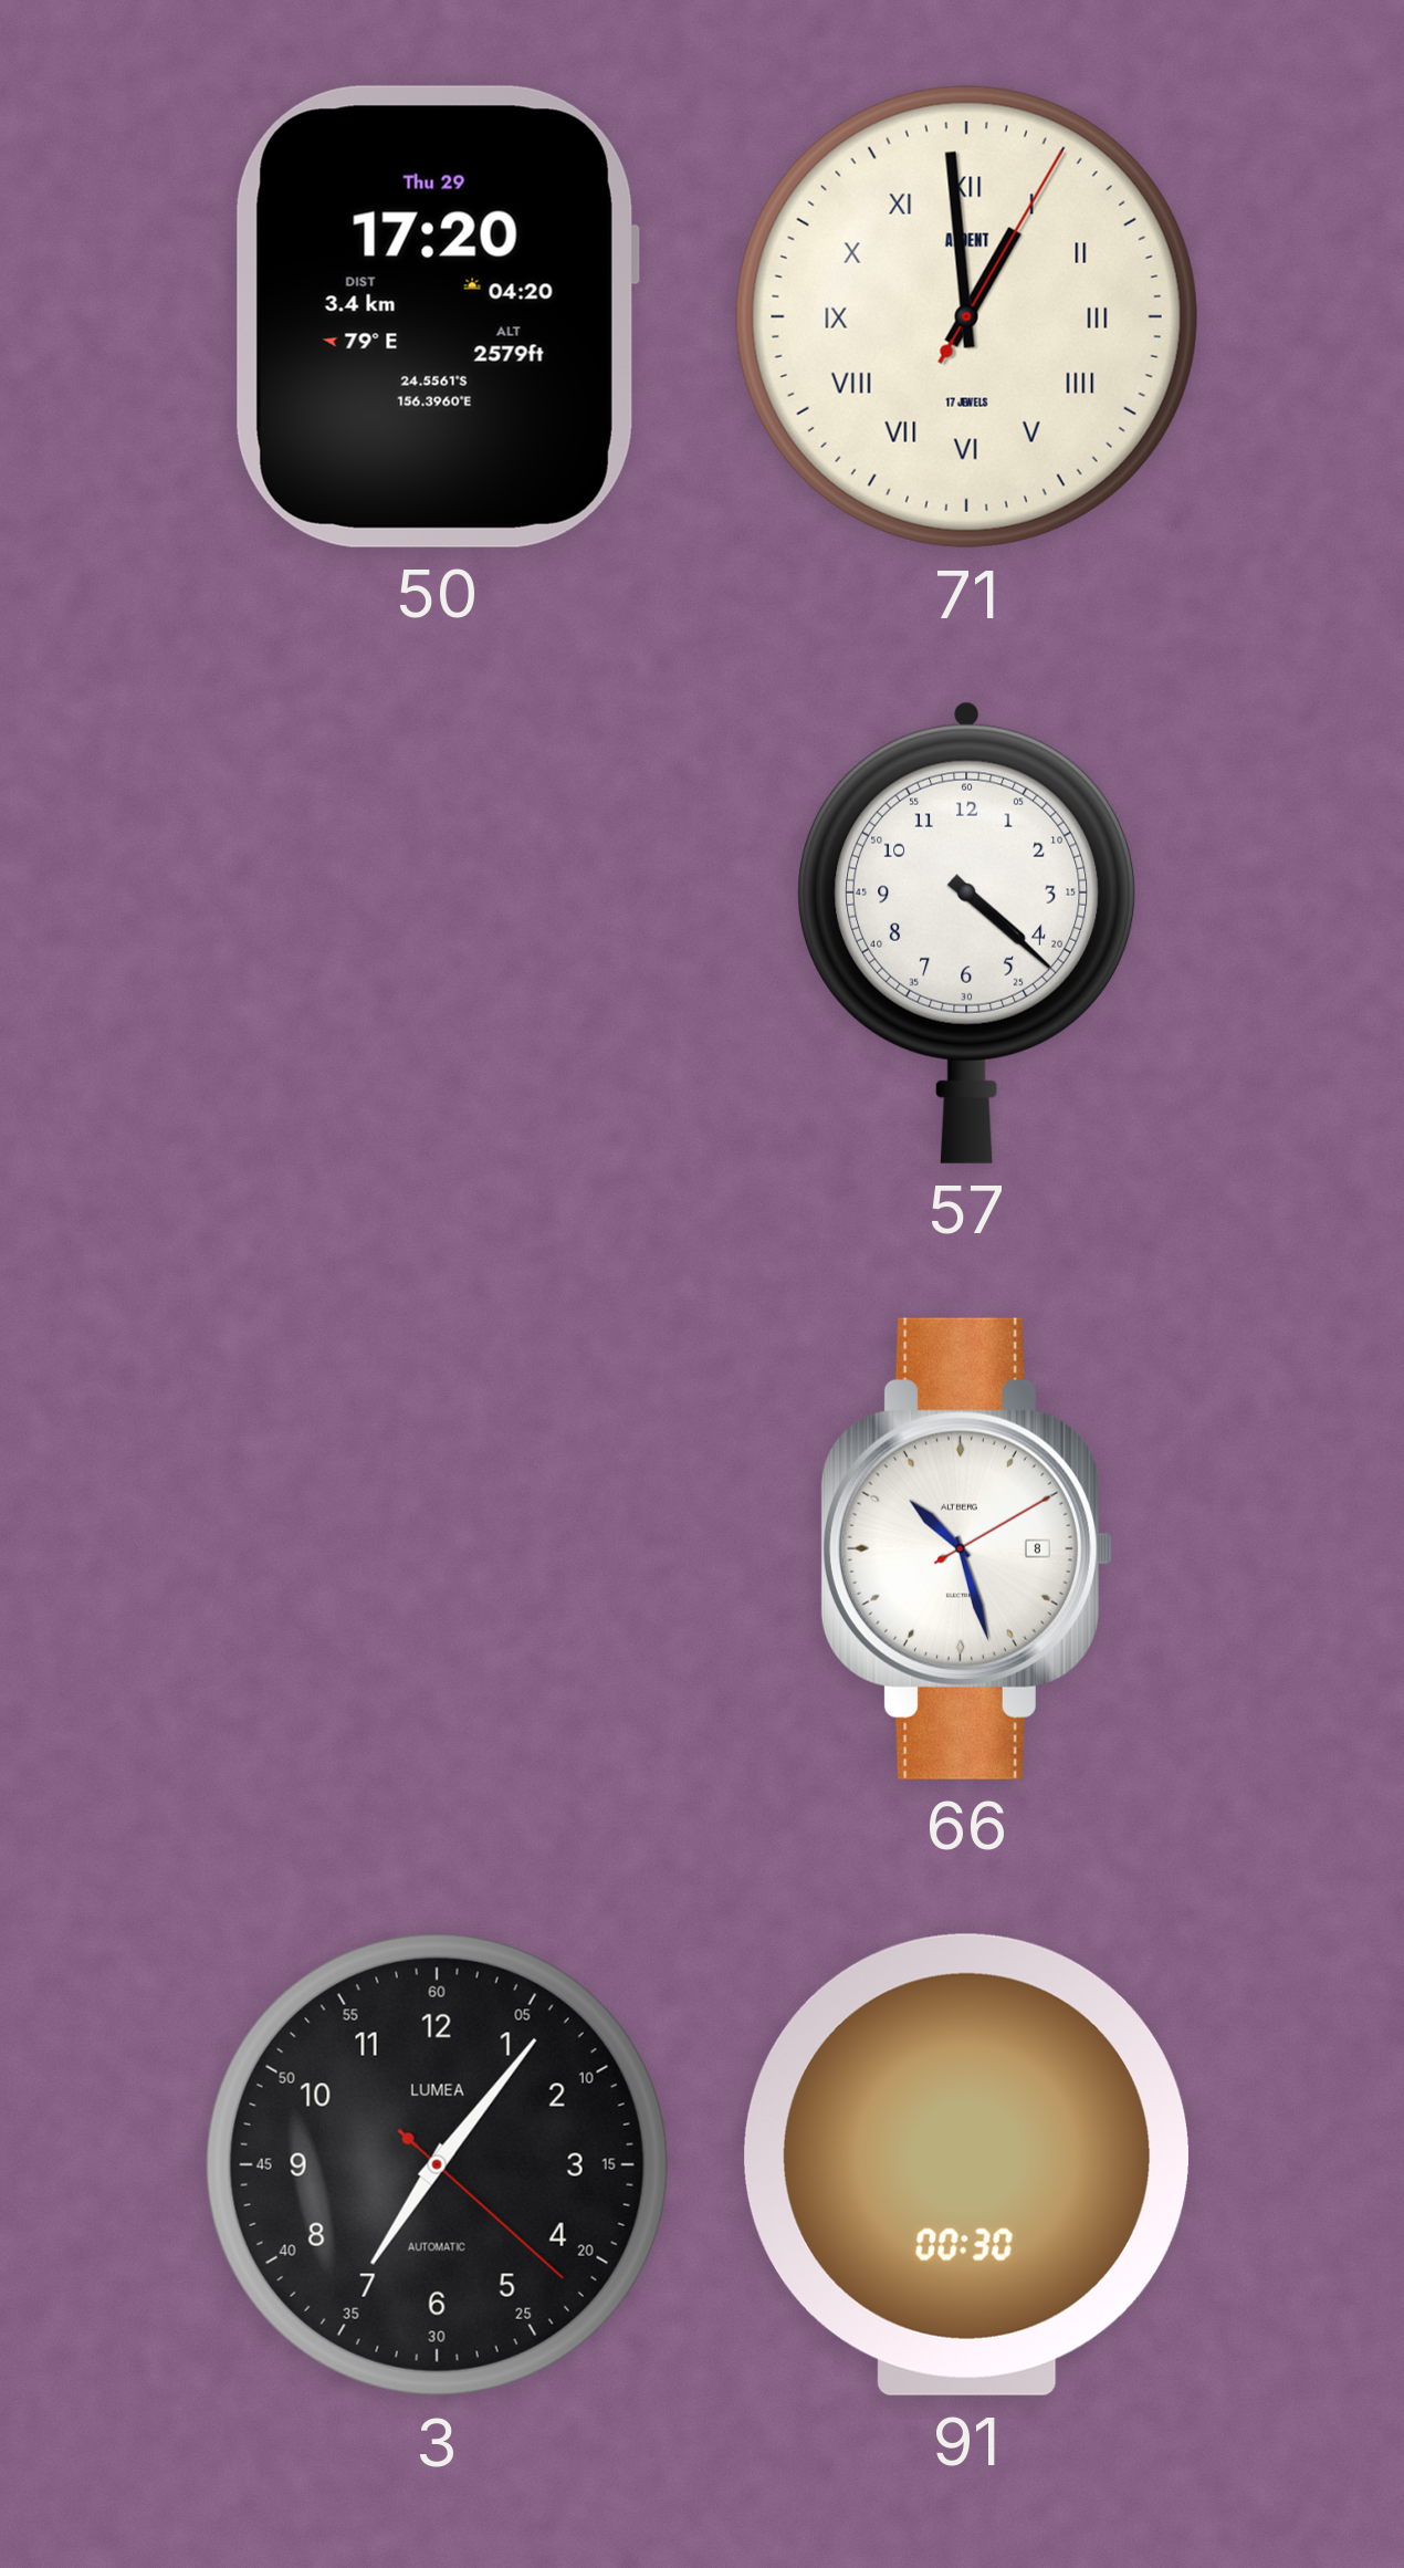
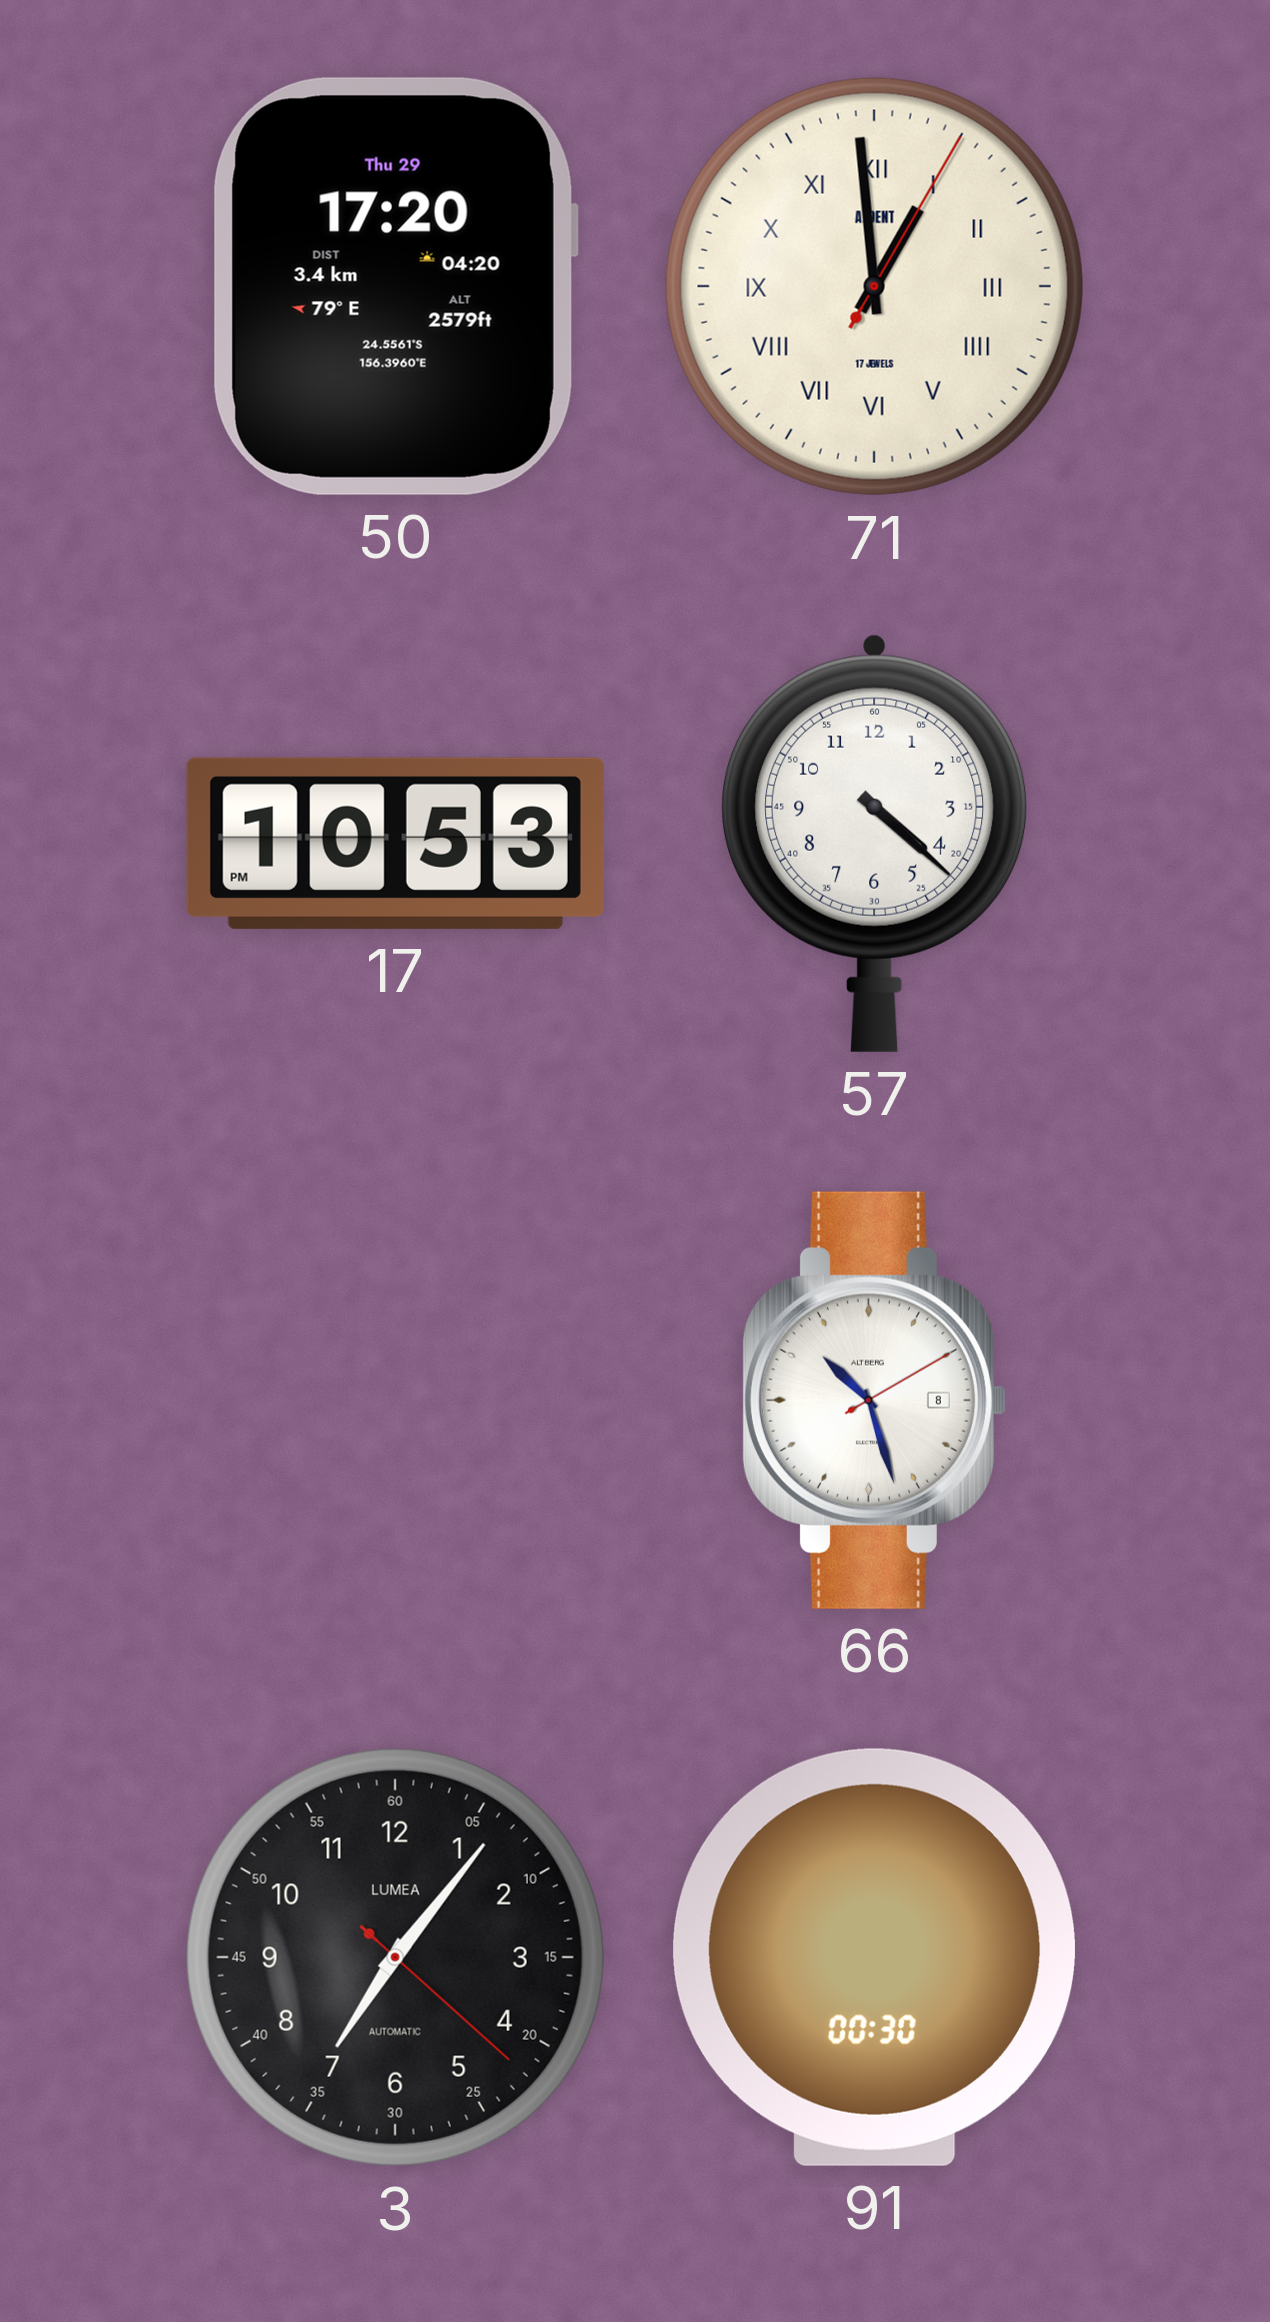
17: none -> 10:53 (395, 843)
